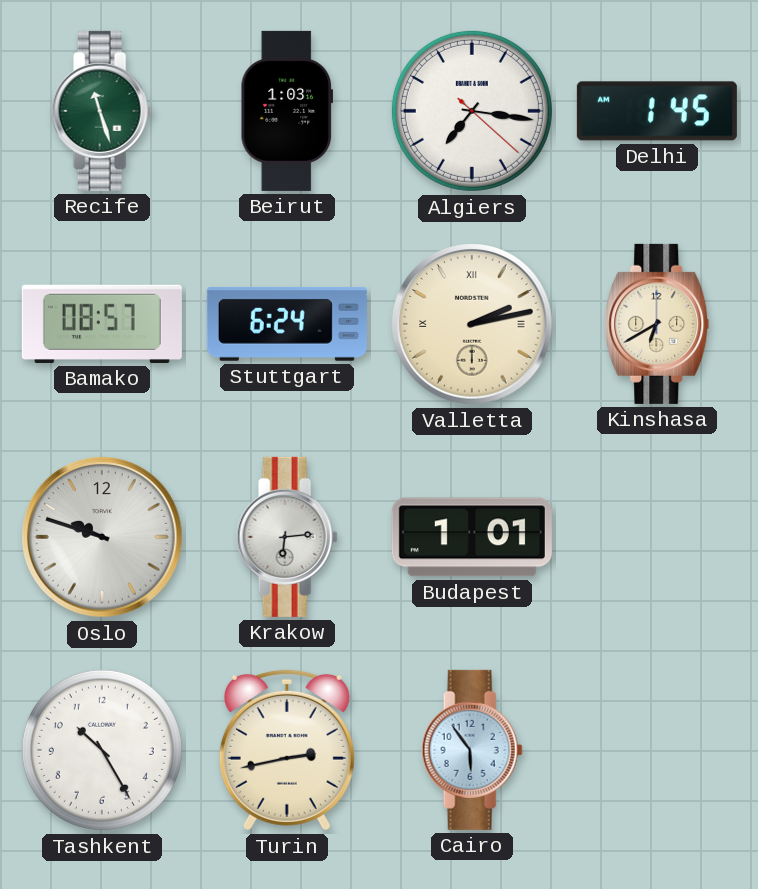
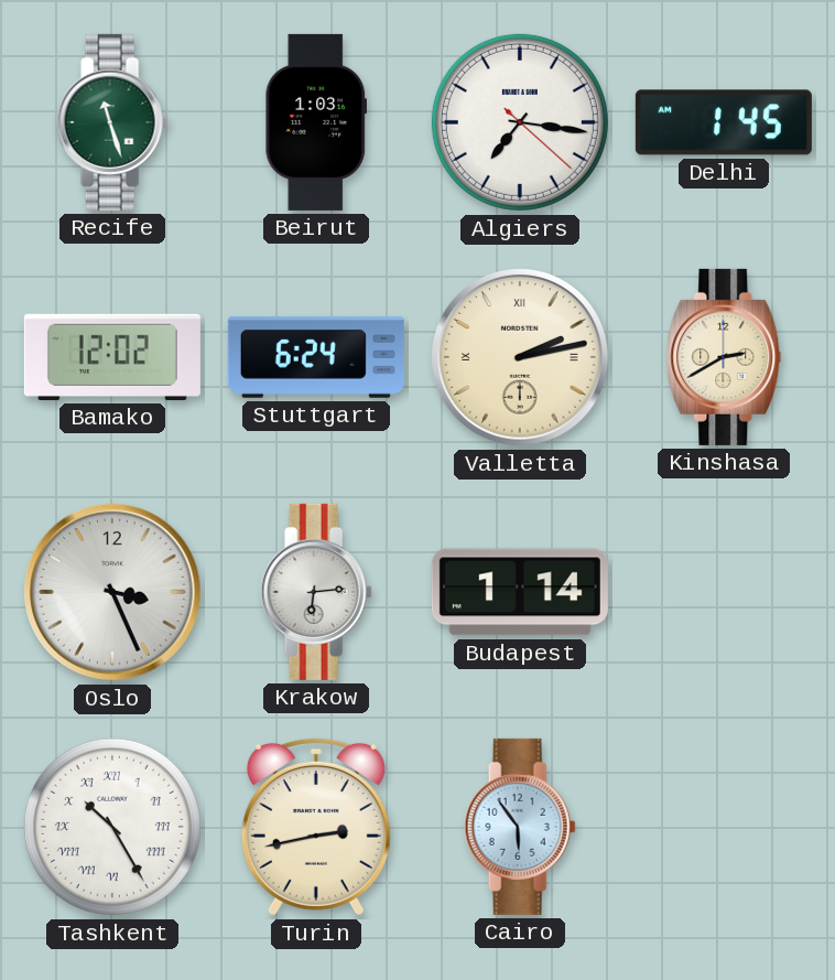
Bamako: 08:57 -> 12:02 (112, 357)
Kinshasa: 6:40 -> 2:40 (724, 357)
Oslo: 9:48 -> 3:26 (112, 592)
Budapest: 1:01 -> 1:14 (520, 592)
Tashkent numerals: Arabic -> Roman (112, 827)
